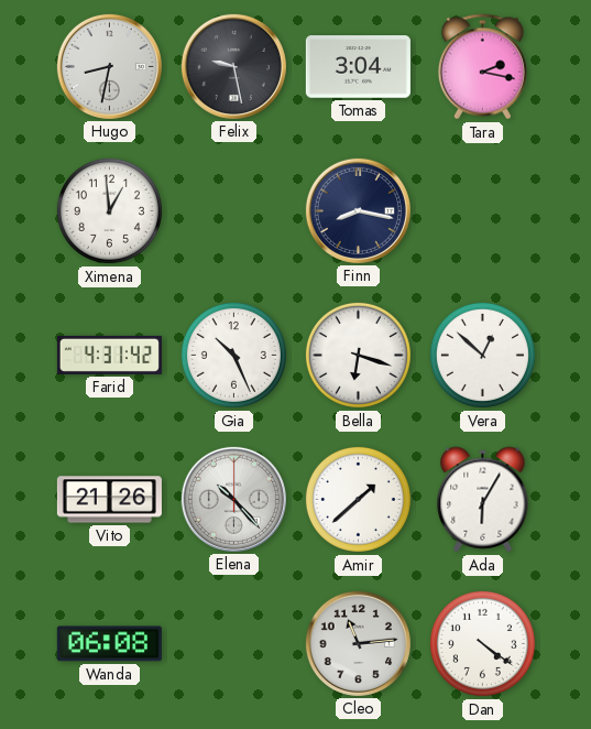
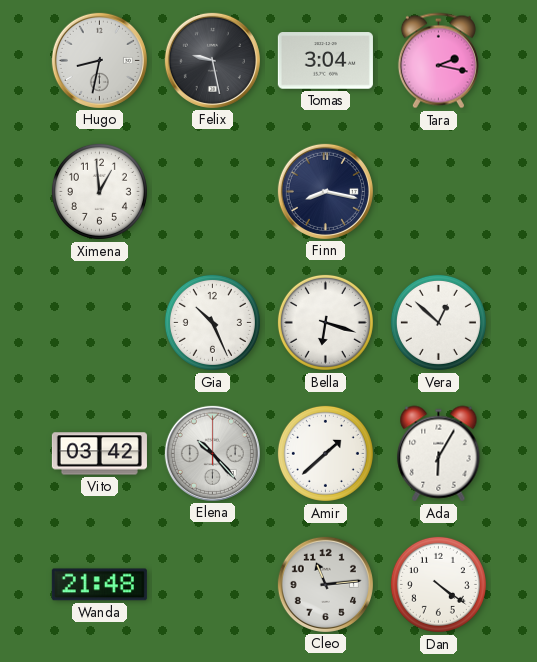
Farid: 4:31 -> none (109, 355)
Vito: 21:26 -> 03:42 (99, 454)
Wanda: 06:08 -> 21:48 (99, 585)
